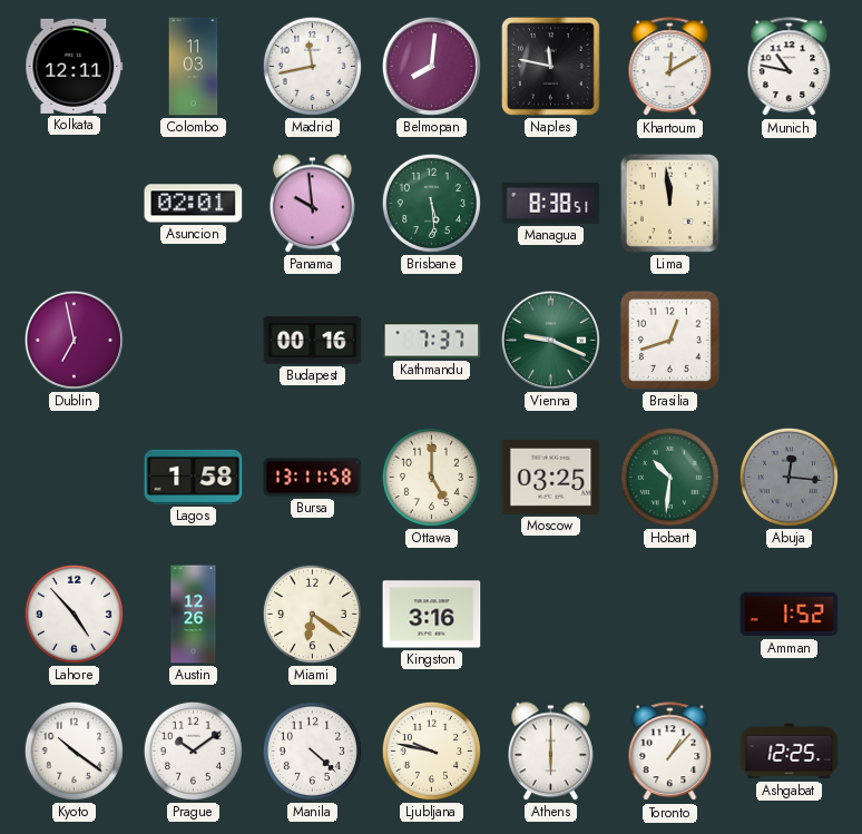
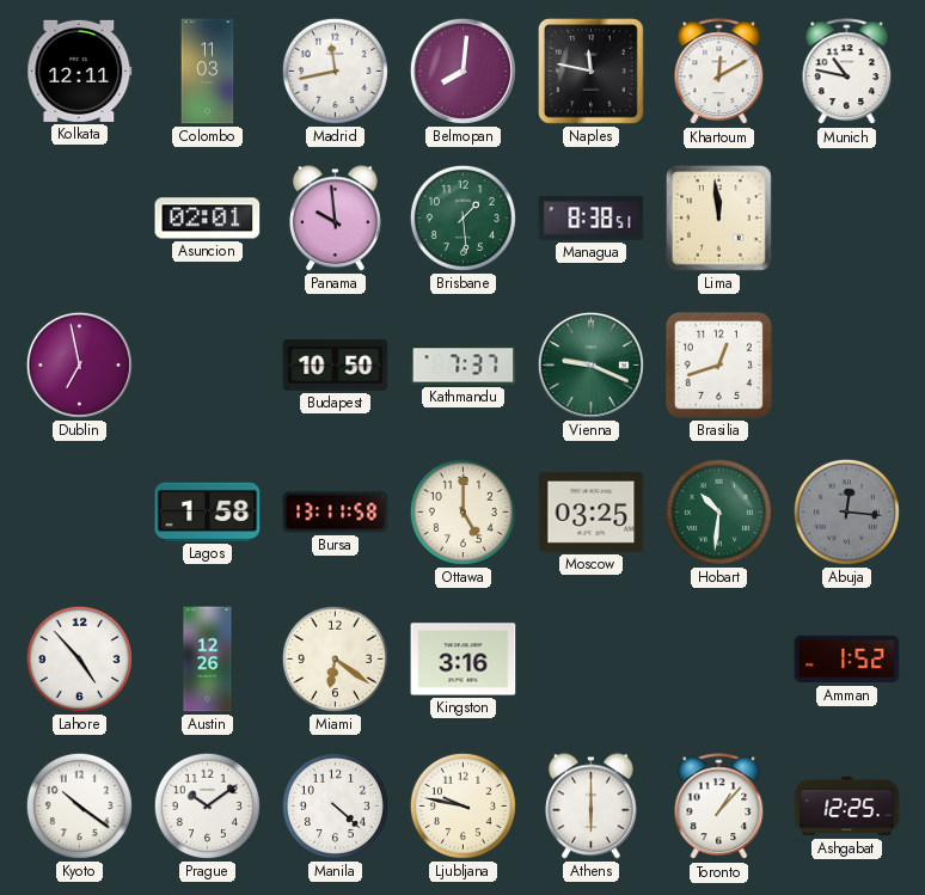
Brisbane: 5:29 -> 1:29 (462, 217)
Budapest: 00:16 -> 10:50 (336, 364)
